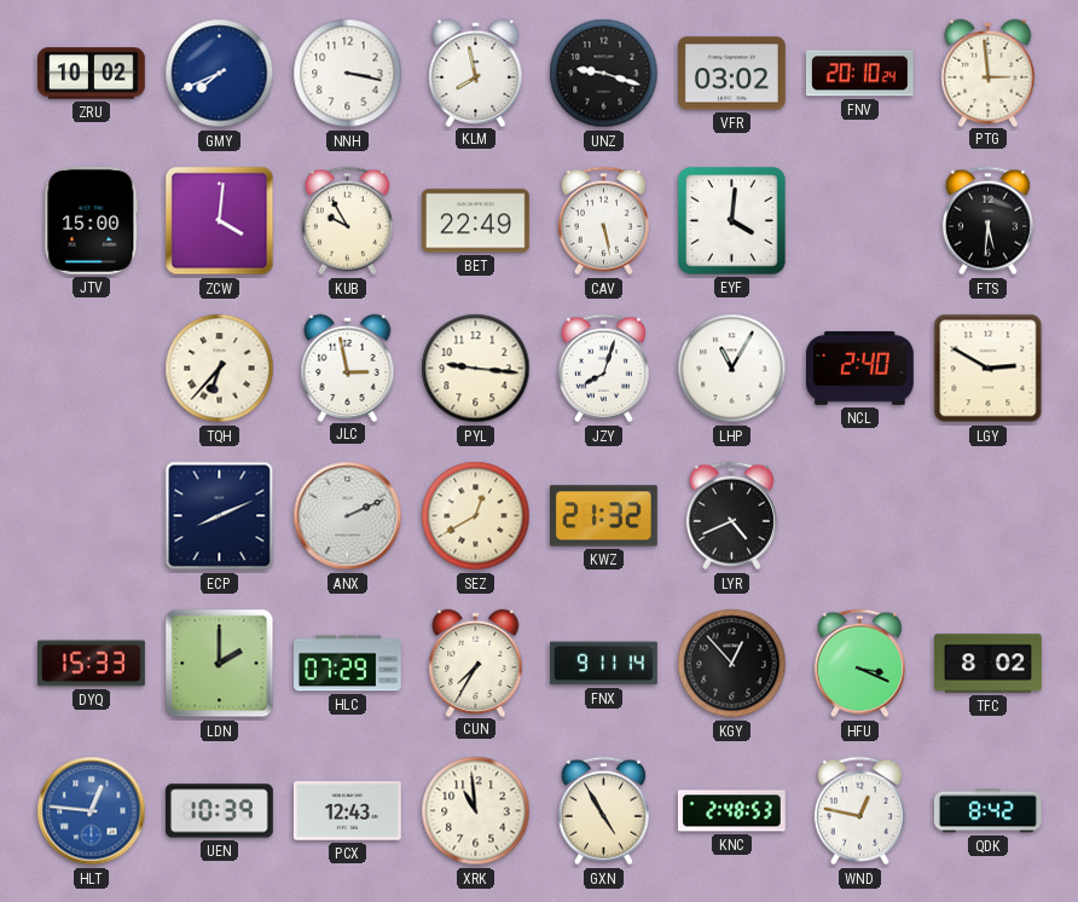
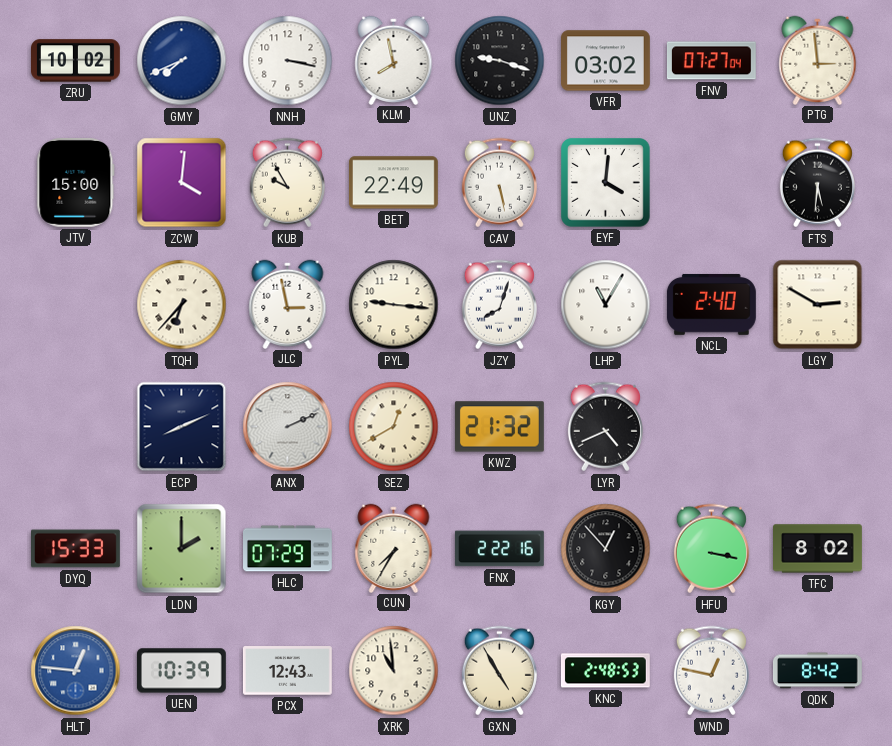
FNV: 20:10 -> 07:27 (711, 61)
FNX: 9:11 -> 2:22 (499, 549)
HFU: 3:19 -> 3:17 (711, 549)
